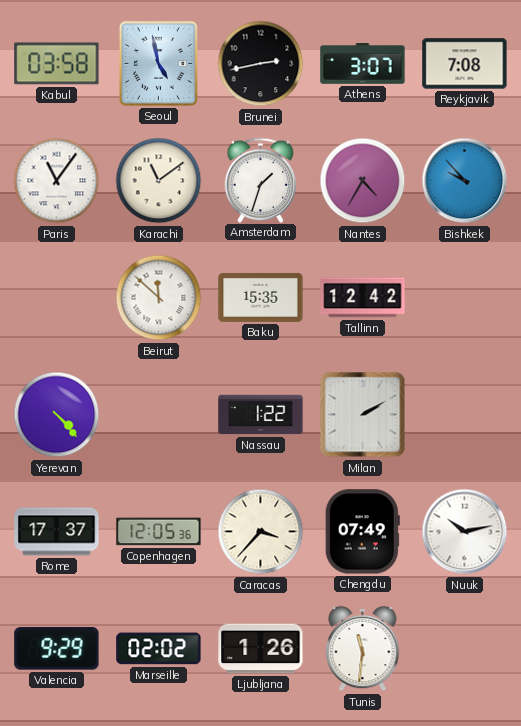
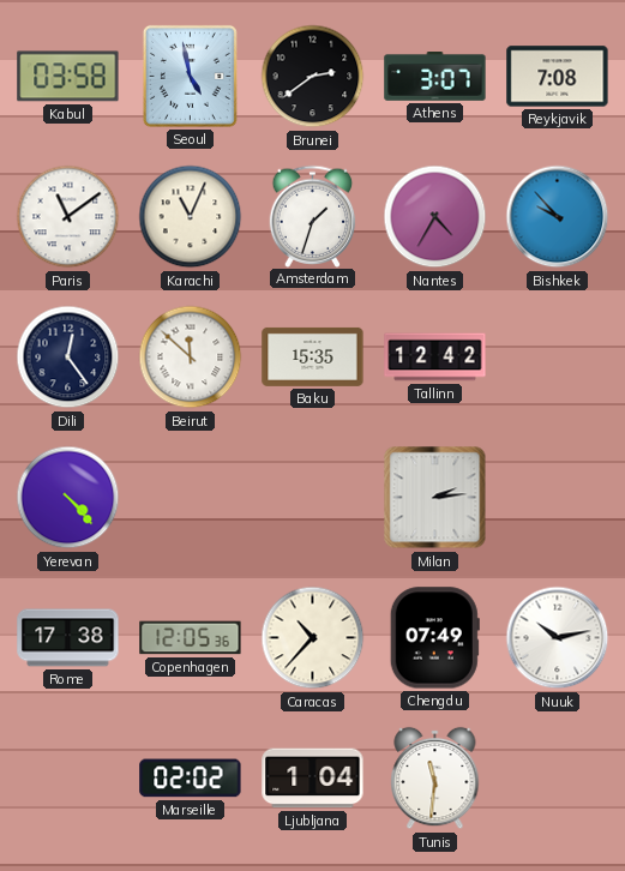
Brunei: 2:43 -> 2:39 (313, 77)
Paris: 11:06 -> 11:09 (68, 217)
Karachi: 11:09 -> 11:04 (191, 217)
Dili: none -> 12:24 (68, 358)
Nassau: 1:22 -> none (261, 415)
Milan: 2:10 -> 2:14 (435, 498)
Rome: 17:37 -> 17:38 (68, 638)
Caracas: 3:37 -> 10:37 (313, 638)
Valencia: 9:29 -> none (57, 649)
Ljubljana: 1:26 -> 1:04 (313, 779)
